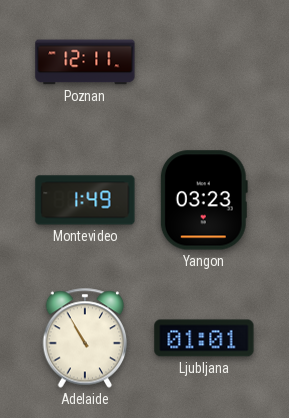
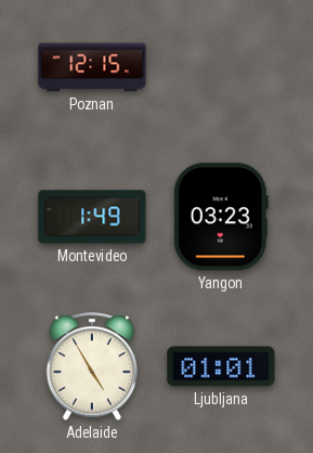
Poznan: 12:11 -> 12:15 (92, 67)
Adelaide: 10:55 -> 4:55 (92, 366)
